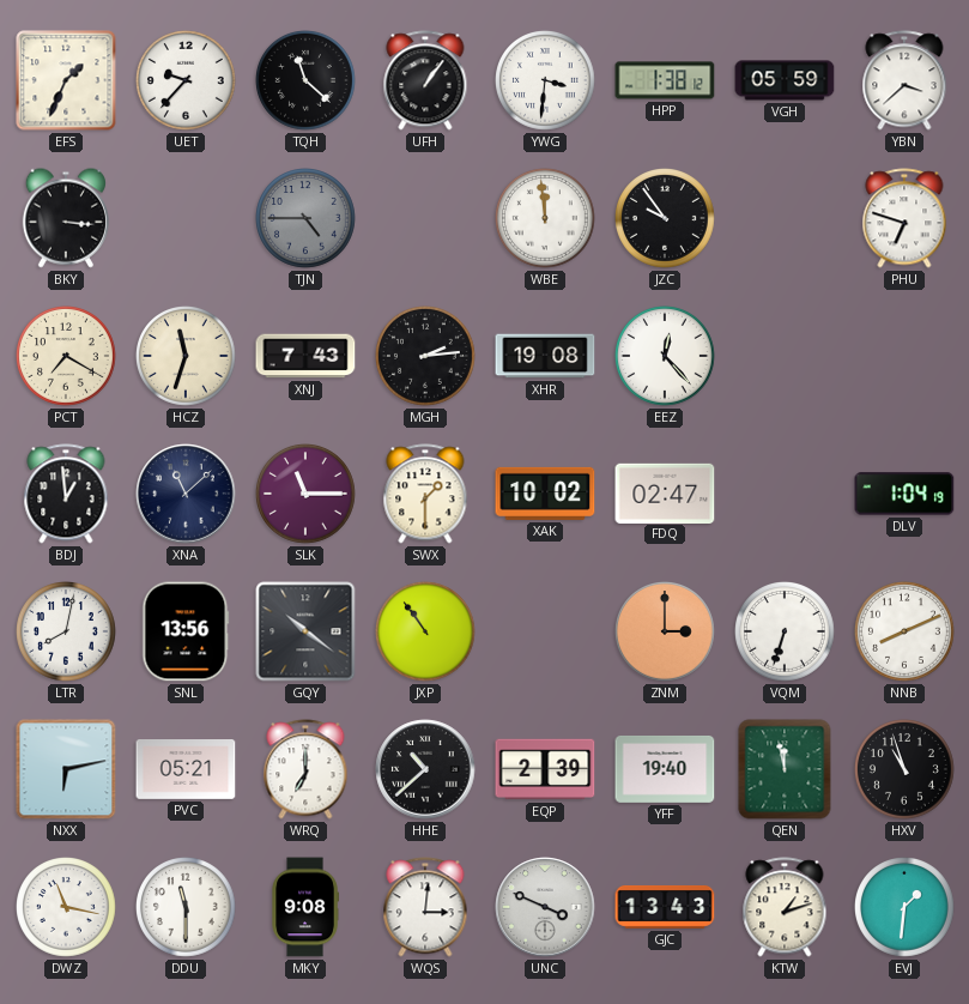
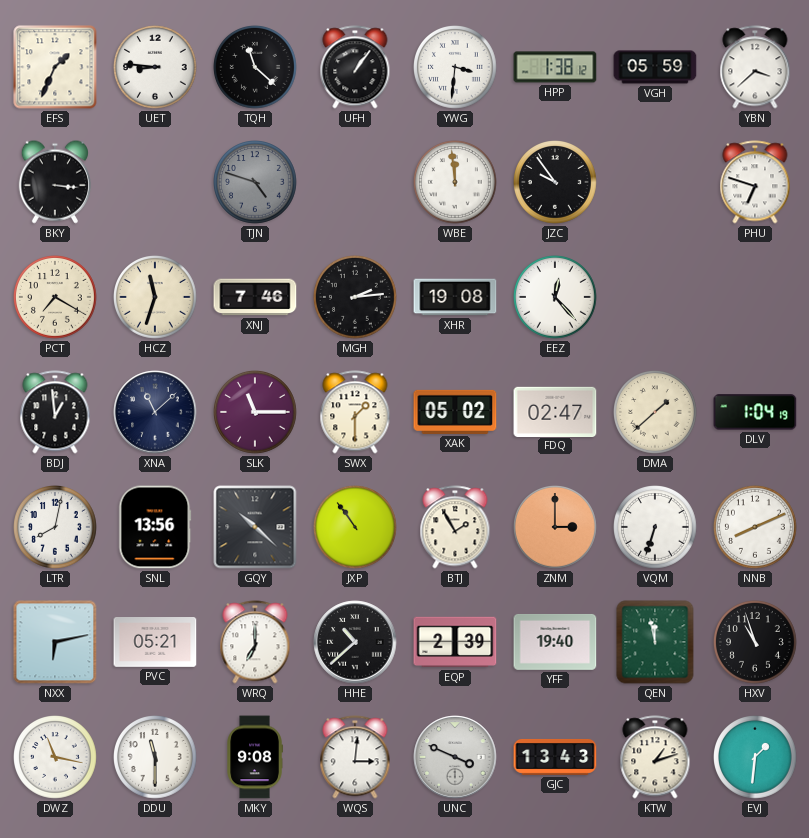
UET: 9:37 -> 8:46 (156, 68)
TJN: 4:45 -> 4:48 (256, 183)
XNJ: 7:43 -> 7:46 (255, 297)
XAK: 10:02 -> 05:02 (455, 412)
DMA: none -> 1:38 (656, 413)
GQY: 10:21 -> 10:22 (255, 527)
BTJ: none -> 1:55 (455, 527)
